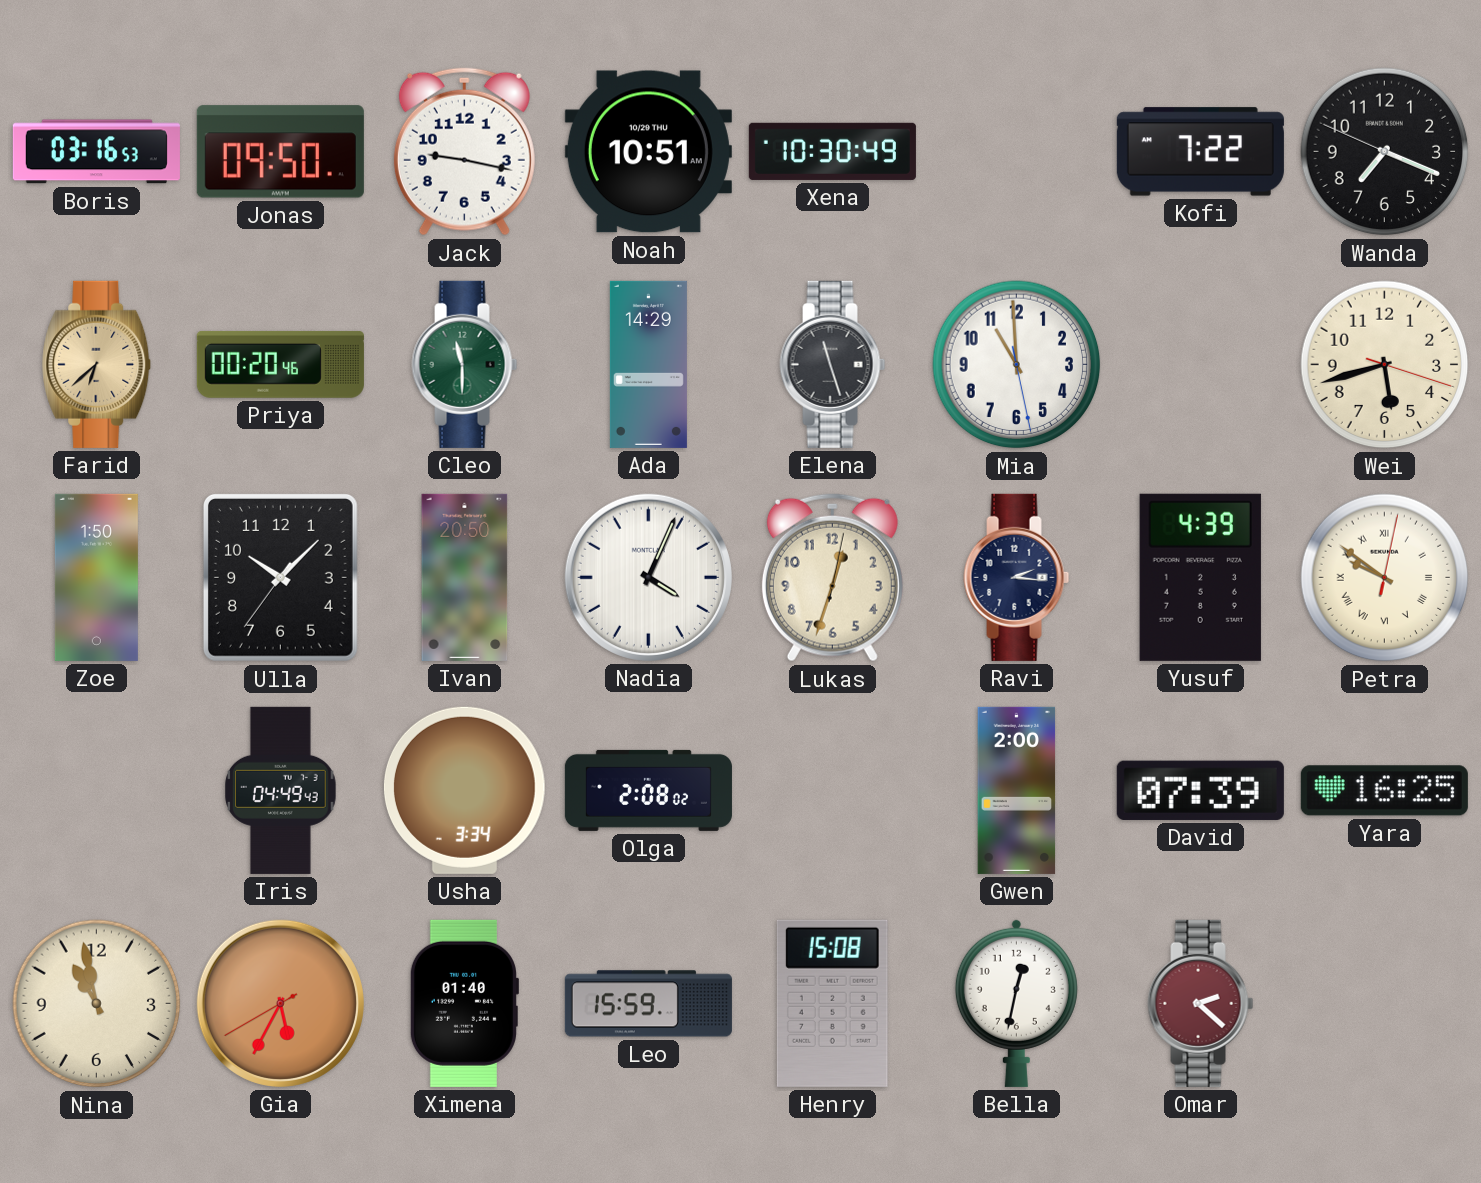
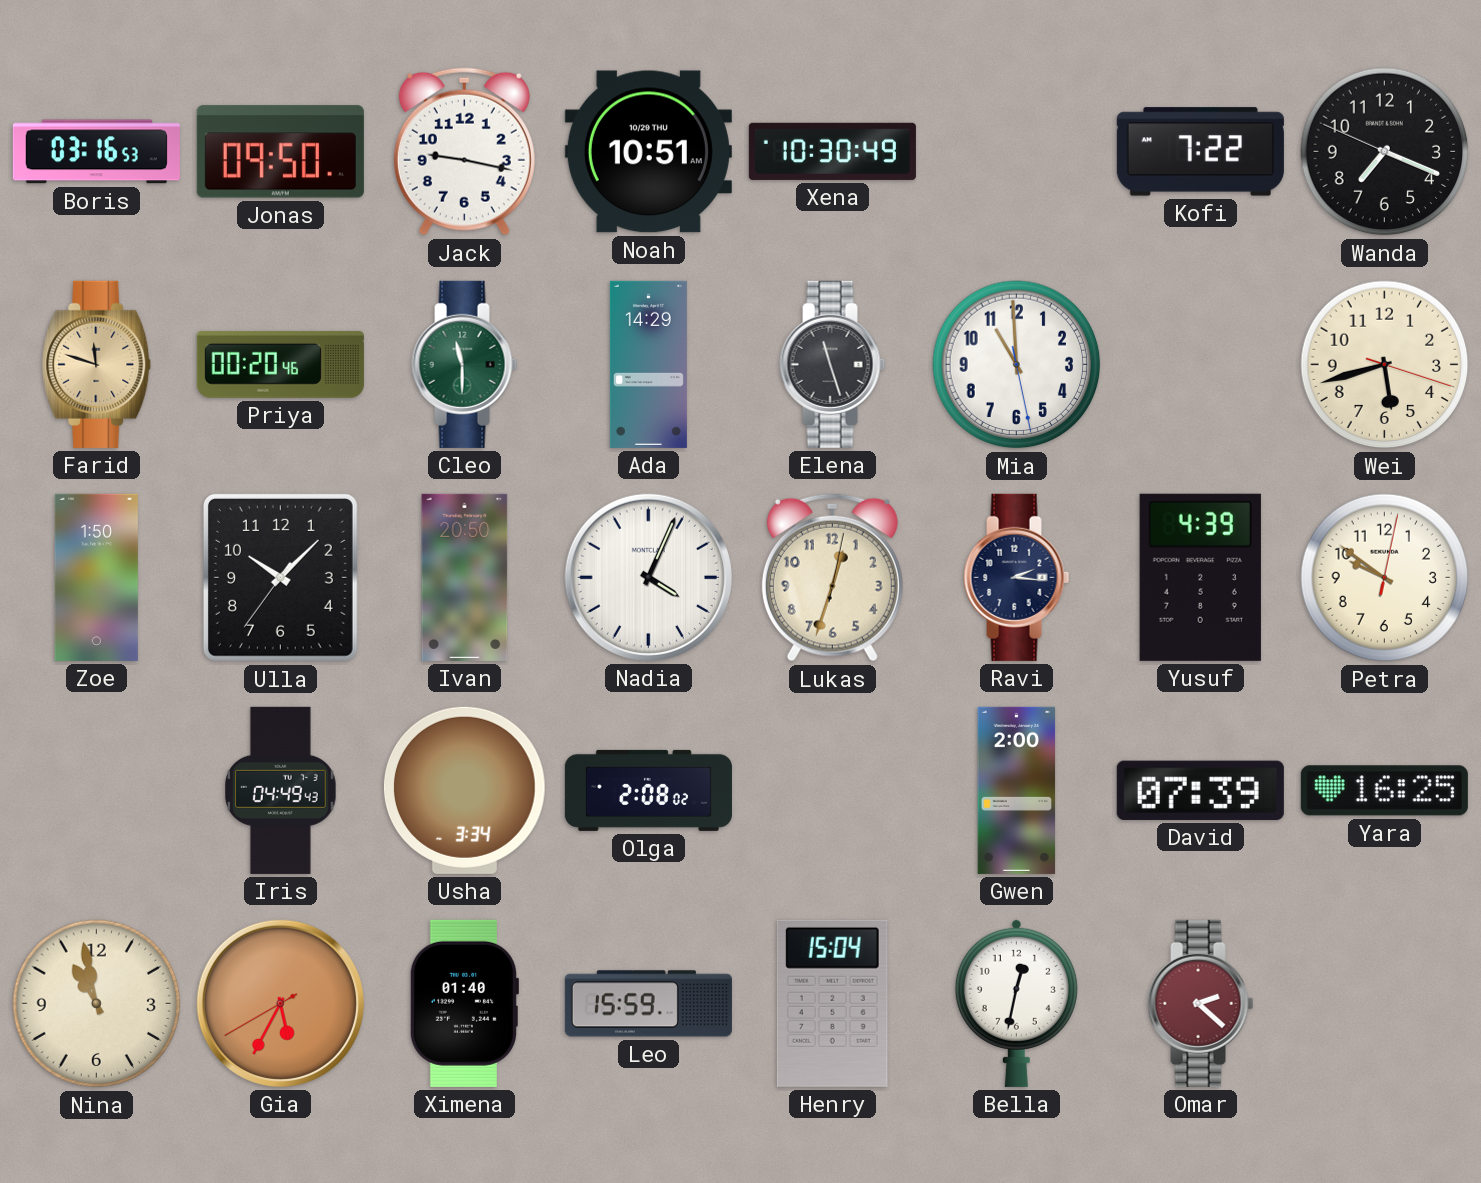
Farid: 6:38 -> 11:48 (97, 364)
Petra numerals: Roman -> Arabic (1385, 578)
Henry: 15:08 -> 15:04 (832, 1003)
